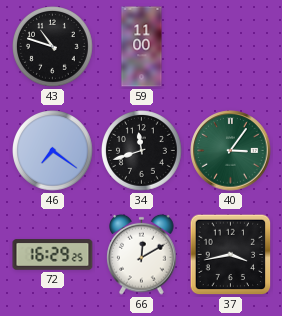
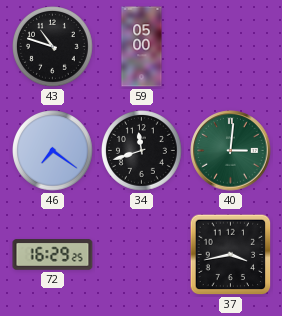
59: 11:00 -> 05:00 (142, 47)
40: 3:06 -> 3:01 (231, 151)
66: 12:10 -> none (142, 254)
